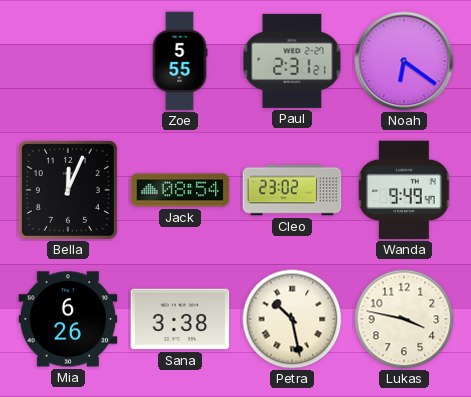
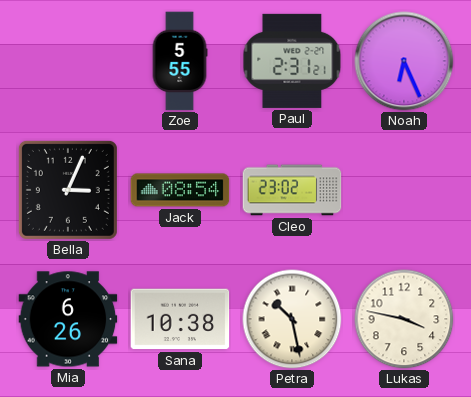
Noah: 6:21 -> 6:26 (404, 61)
Bella: 12:04 -> 3:04 (68, 190)
Wanda: 9:49 -> none (404, 190)
Sana: 3:38 -> 10:38 (180, 319)
